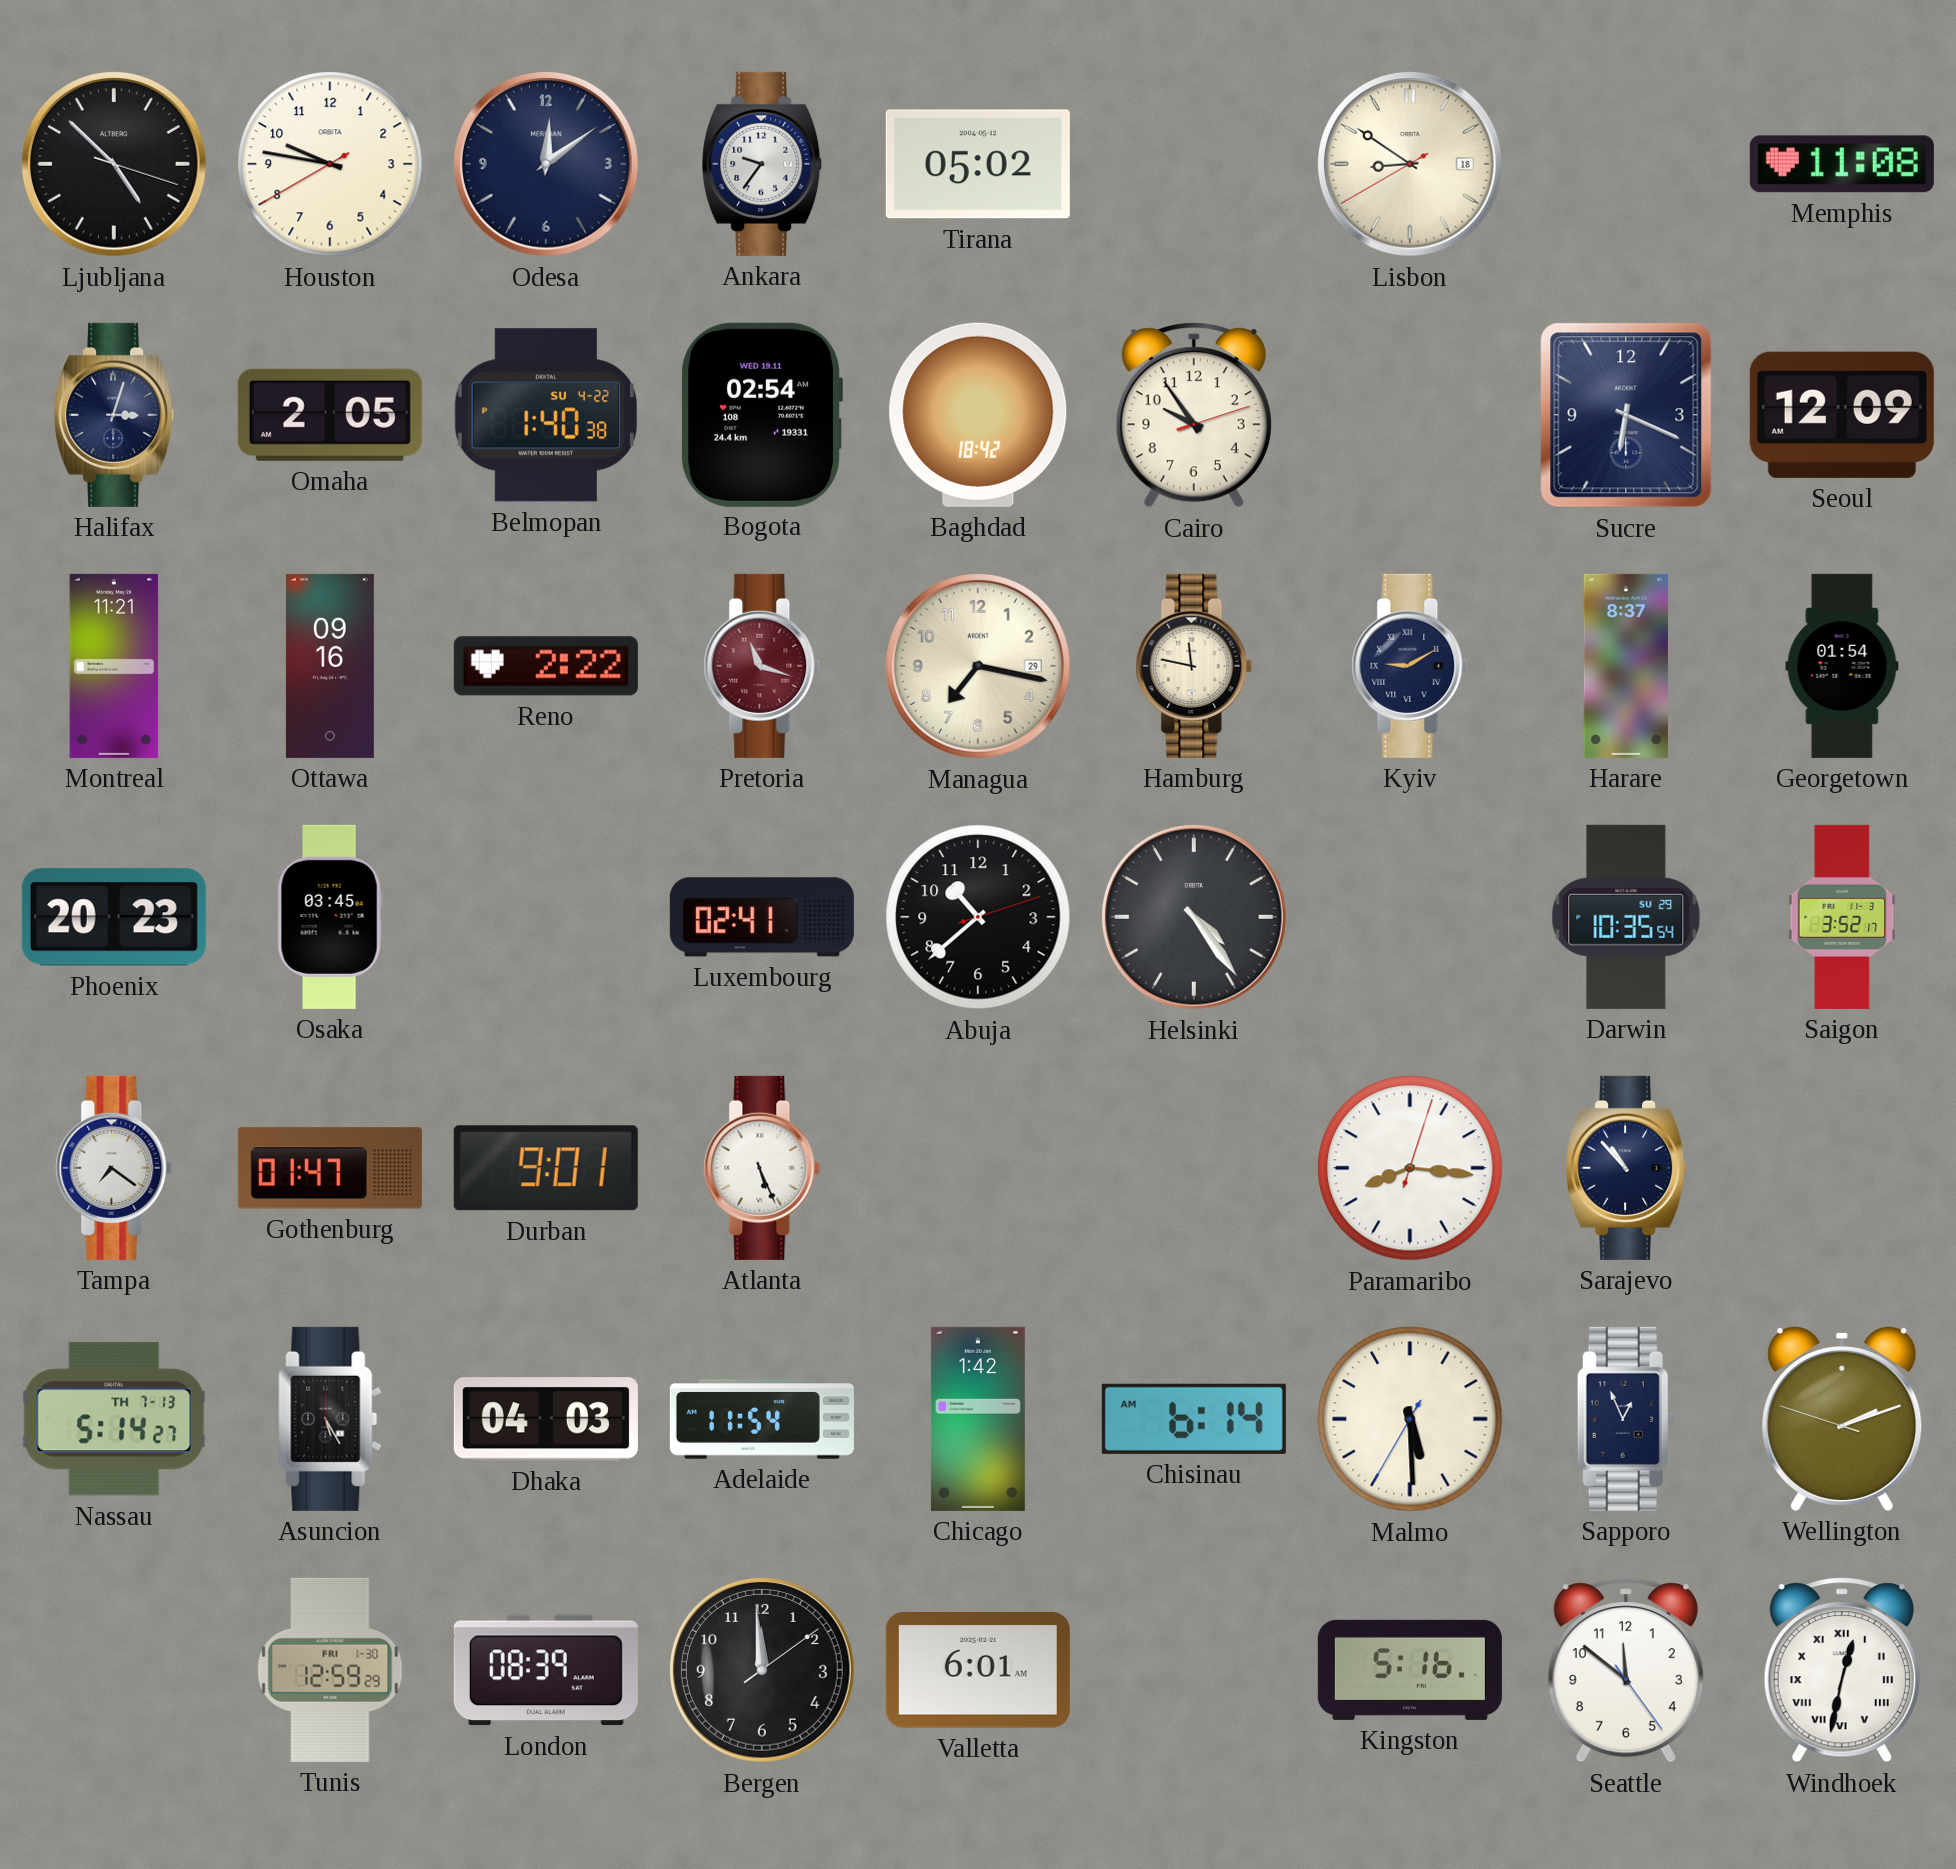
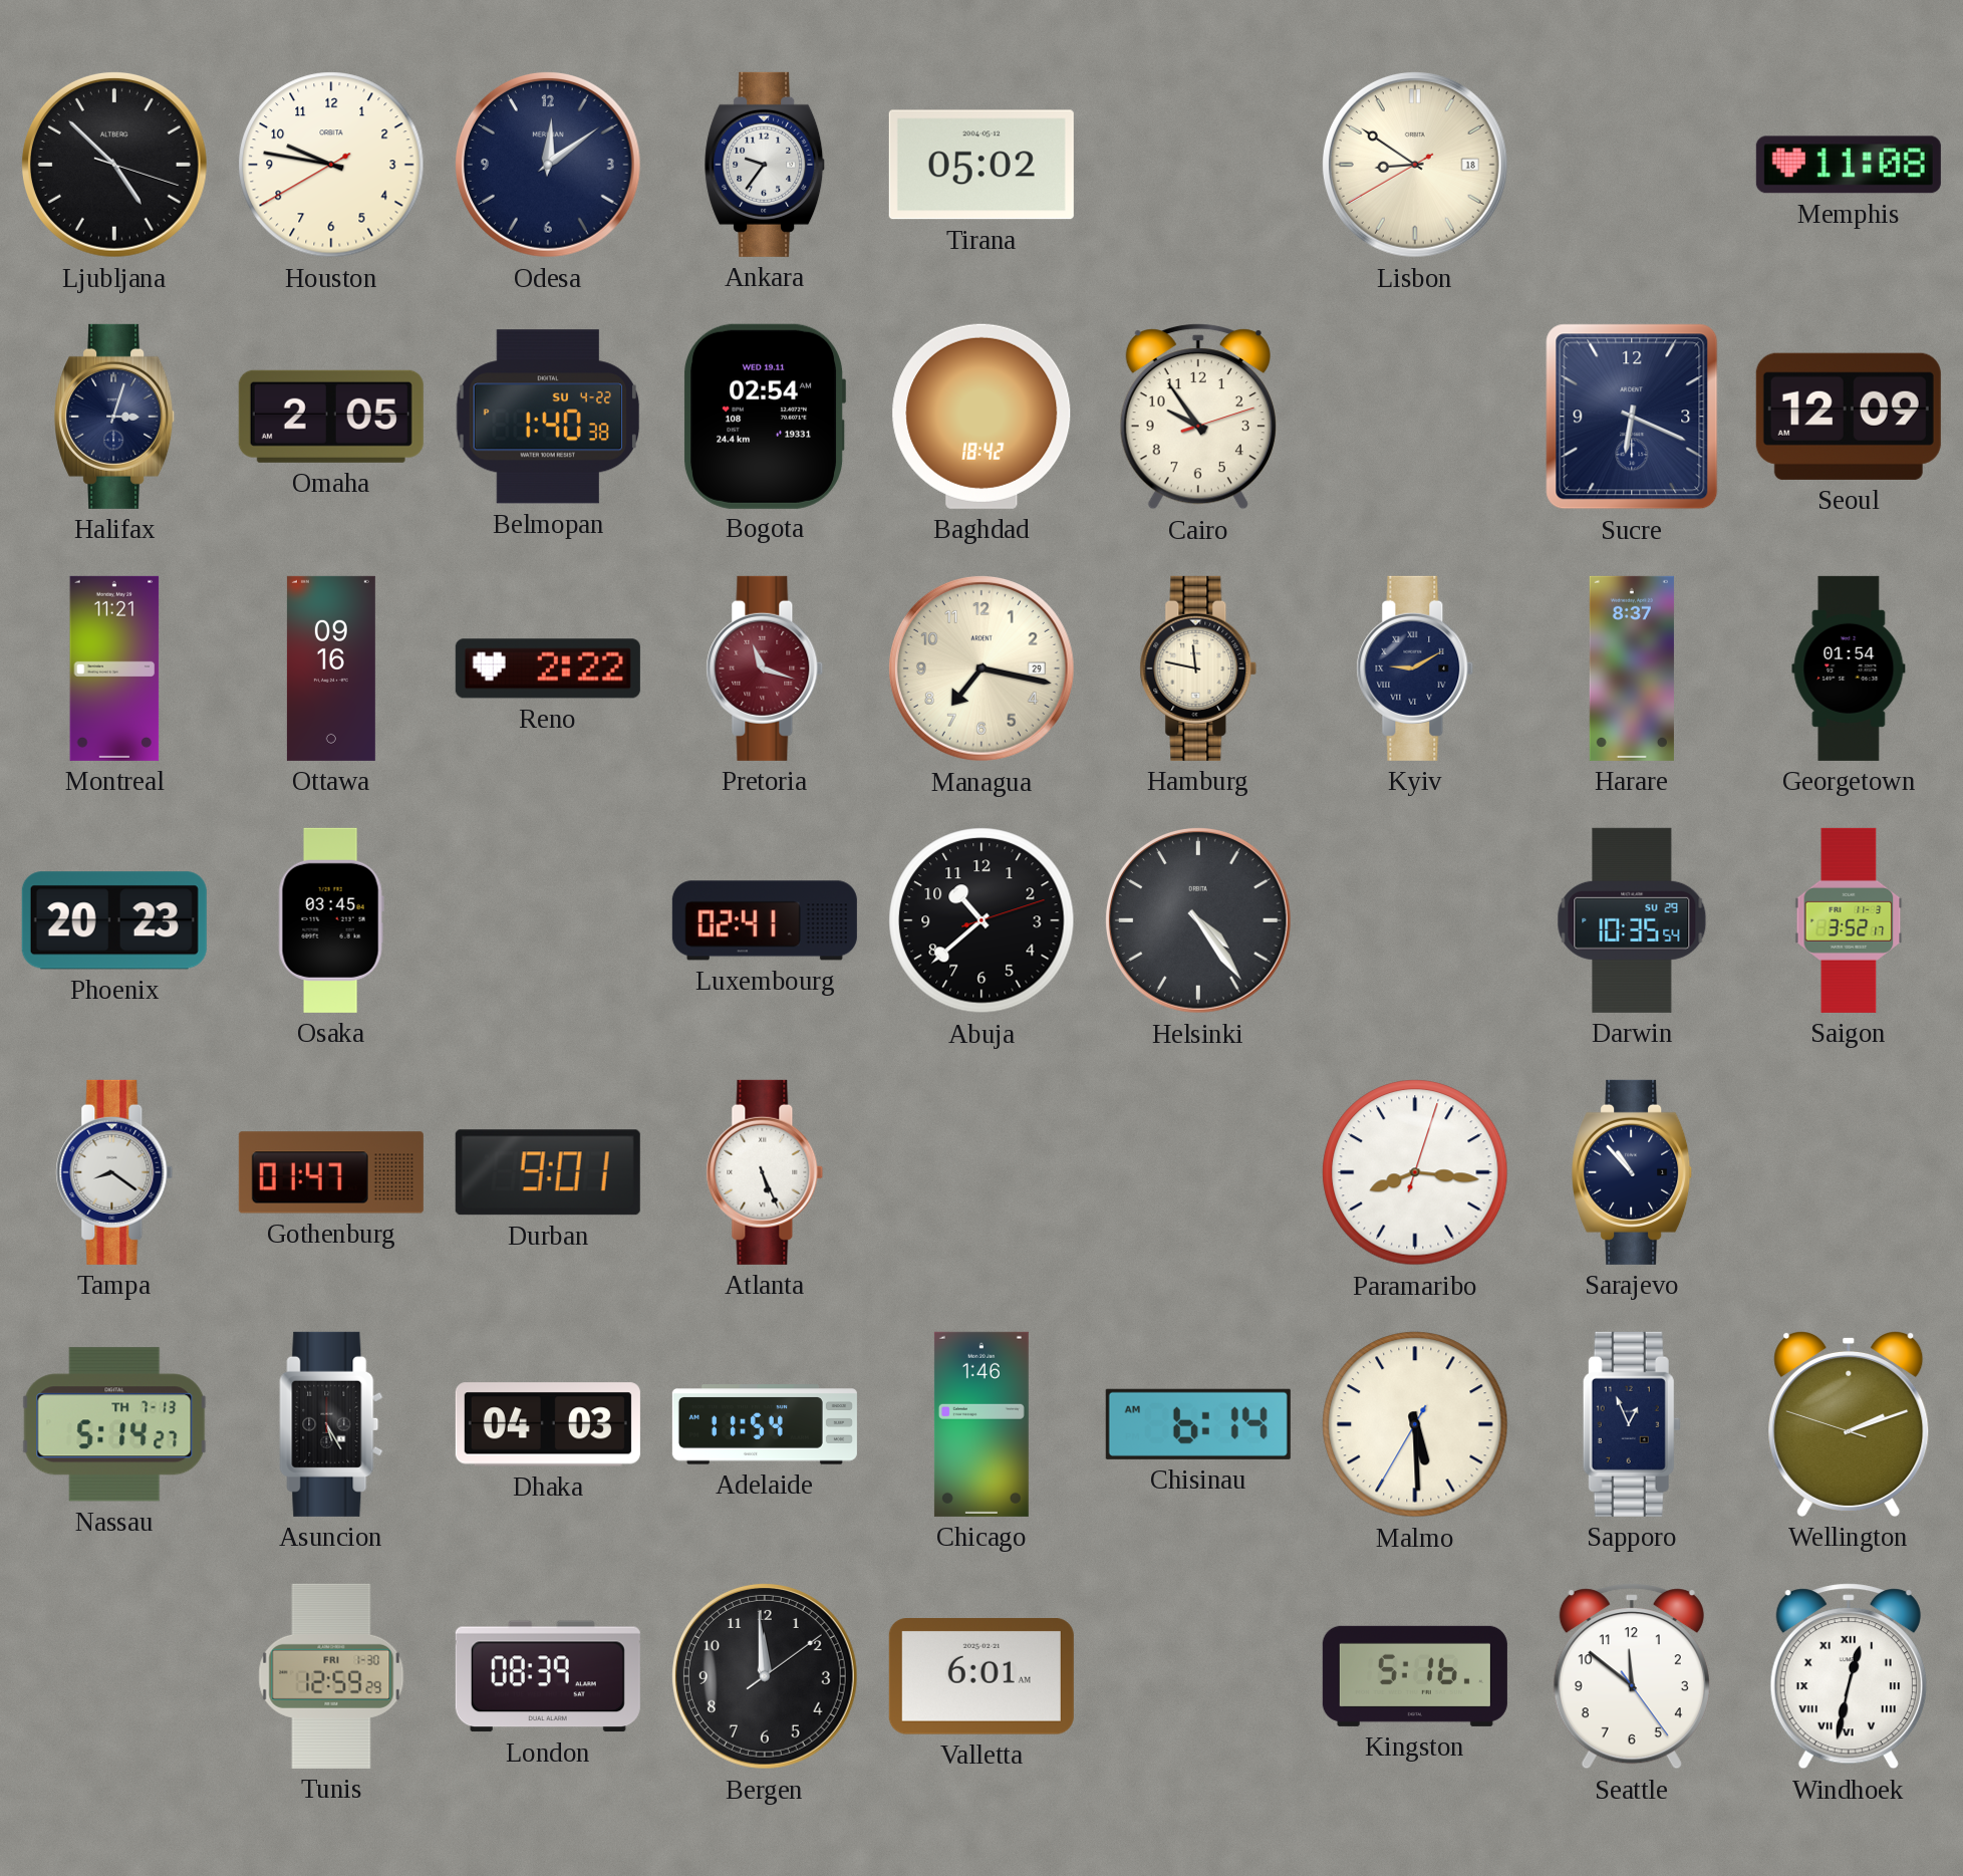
Tampa: 7:21 -> 8:21 (114, 1172)
Chicago: 1:42 -> 1:46 (981, 1424)
